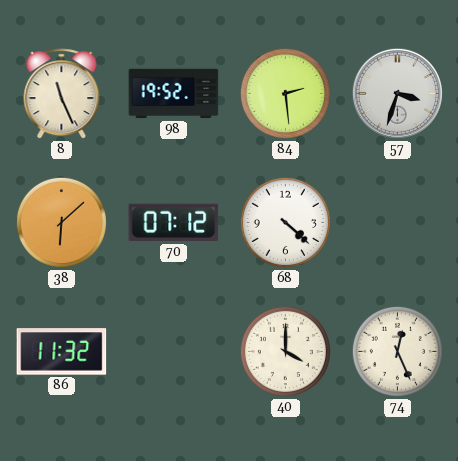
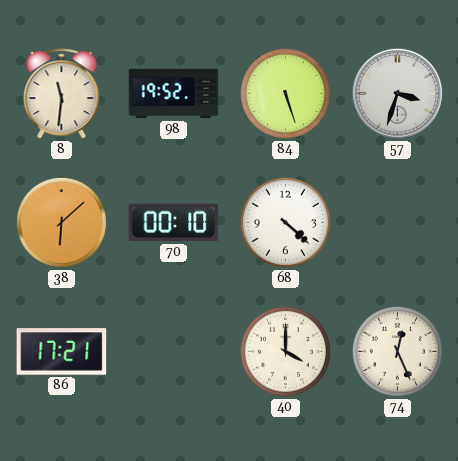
8: 11:26 -> 11:31 (62, 94)
84: 2:29 -> 5:27 (285, 93)
70: 07:12 -> 00:10 (174, 223)
86: 11:32 -> 17:21 (62, 352)
